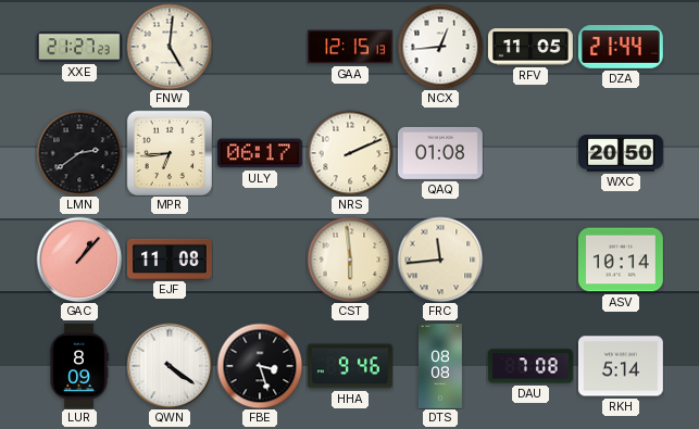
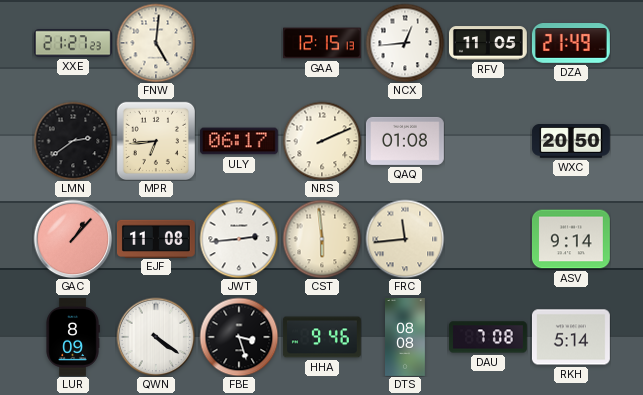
DZA: 21:44 -> 21:49 (571, 44)
JWT: none -> 2:44 (239, 239)
ASV: 10:14 -> 9:14 (571, 239)
